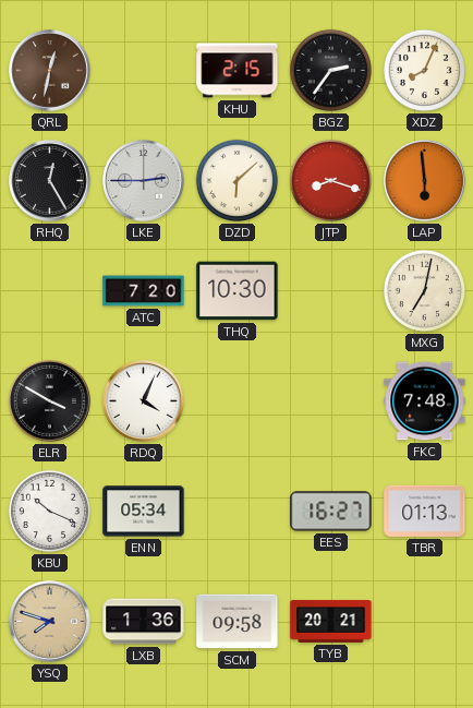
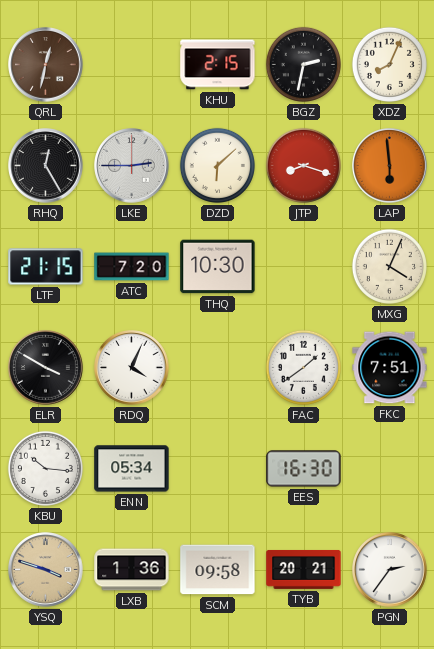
BGZ: 2:36 -> 2:32 (303, 64)
LTF: none -> 21:15 (46, 267)
MXG: 7:02 -> 4:04 (389, 266)
FAC: none -> 1:39 (303, 367)
FKC: 7:48 -> 7:51 (390, 368)
KBU: 10:19 -> 10:16 (45, 468)
EES: 16:27 -> 16:30 (304, 469)
TBR: 01:13 -> none (425, 511)
YSQ: 7:48 -> 3:48 (46, 570)
PGN: none -> 2:36 (390, 570)
